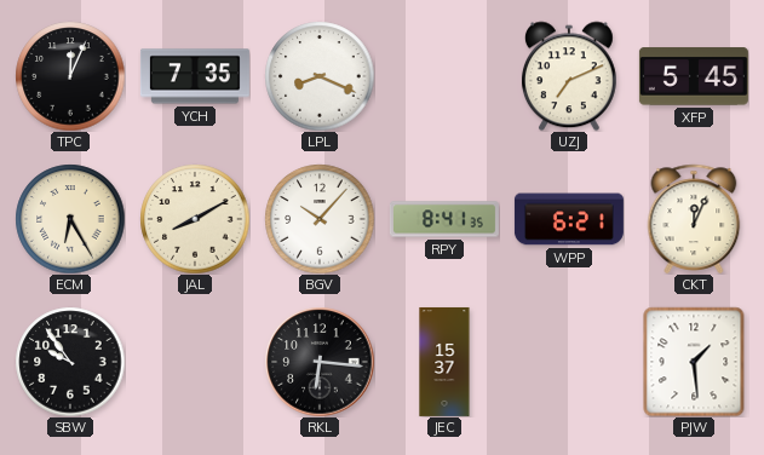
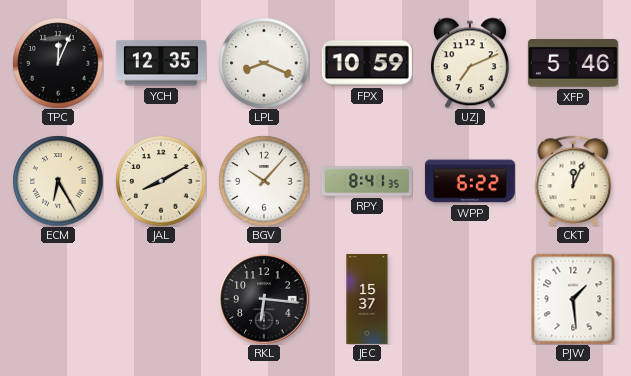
YCH: 7:35 -> 12:35 (161, 63)
FPX: none -> 10:59 (367, 63)
XFP: 5:45 -> 5:46 (573, 63)
WPP: 6:21 -> 6:22 (470, 181)
SBW: 9:54 -> none (70, 362)
